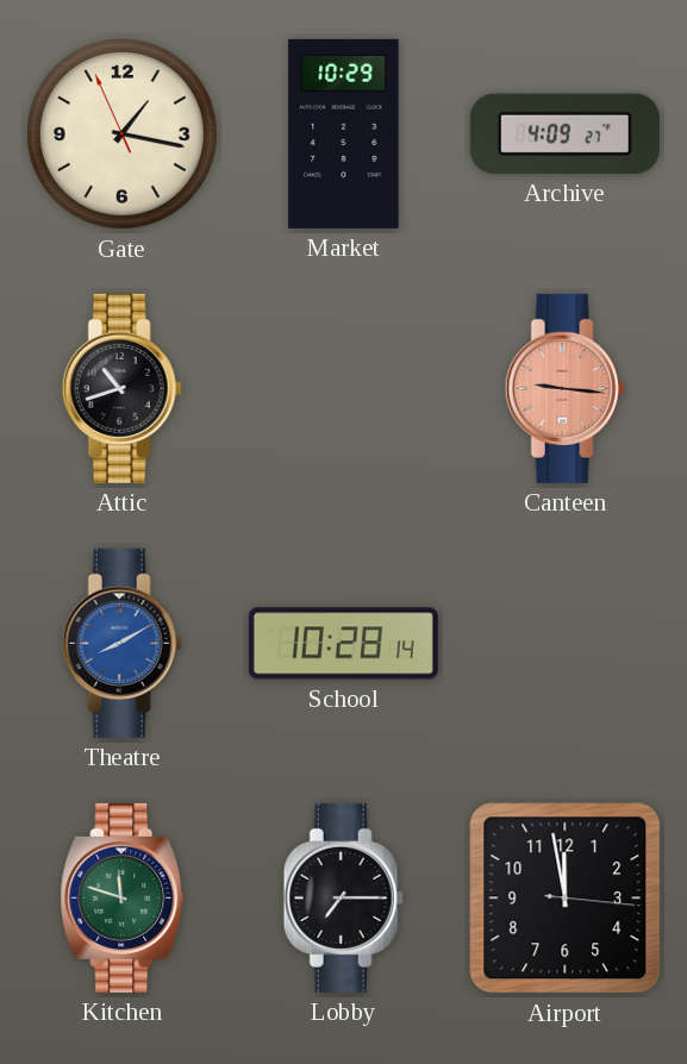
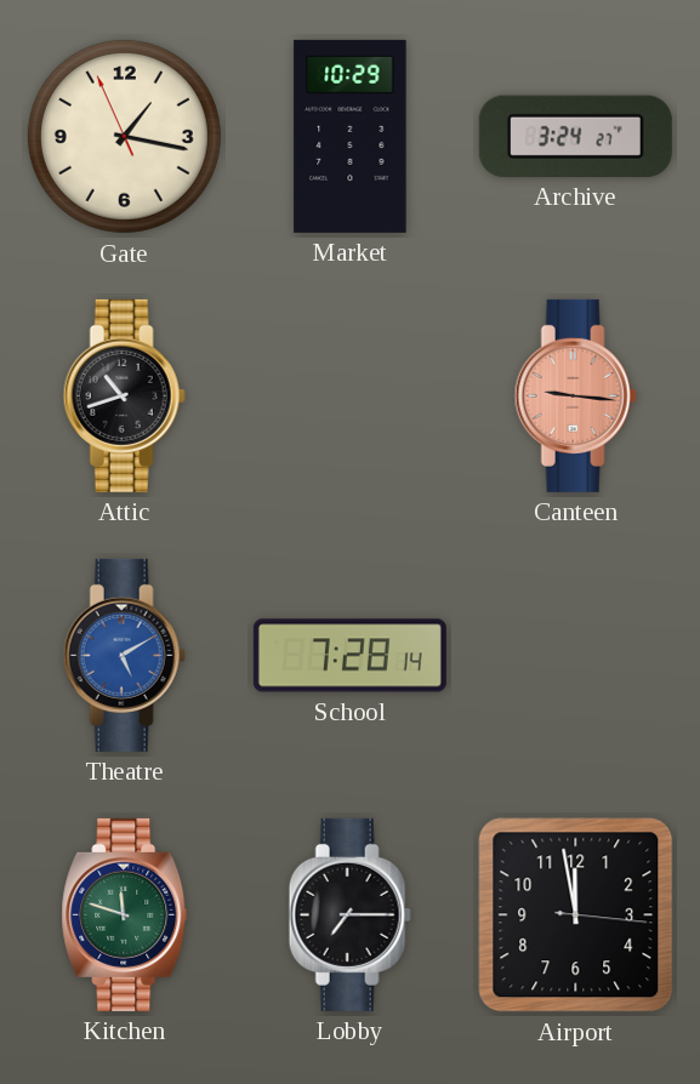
Archive: 4:09 -> 3:24 (575, 136)
Theatre: 8:10 -> 5:10 (124, 655)
School: 10:28 -> 7:28 (349, 656)
